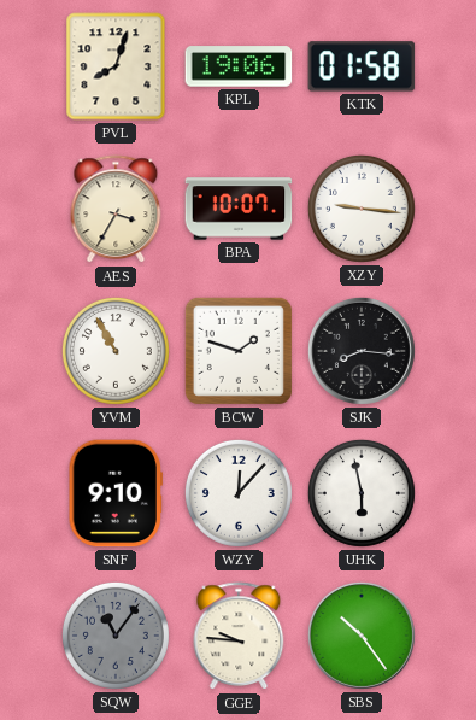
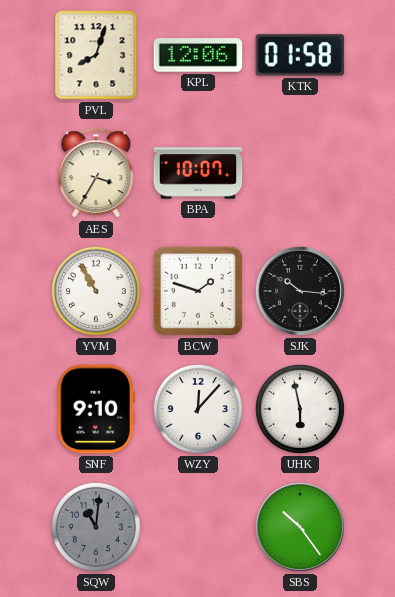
KPL: 19:06 -> 12:06 (198, 55)
XZY: 9:16 -> none (362, 209)
SJK: 8:16 -> 10:16 (300, 291)
SQW: 11:06 -> 11:01 (96, 527)
GGE: 9:46 -> none (239, 637)
